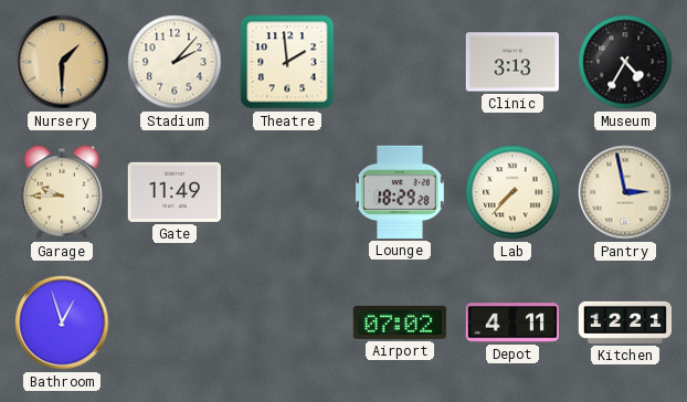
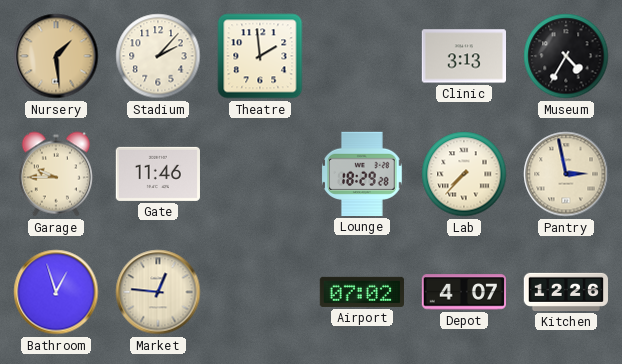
Nursery: 1:30 -> 1:29 (56, 56)
Gate: 11:49 -> 11:46 (157, 174)
Market: none -> 12:46 (158, 292)
Depot: 4:11 -> 4:07 (463, 292)
Kitchen: 12:21 -> 12:26 (565, 292)
